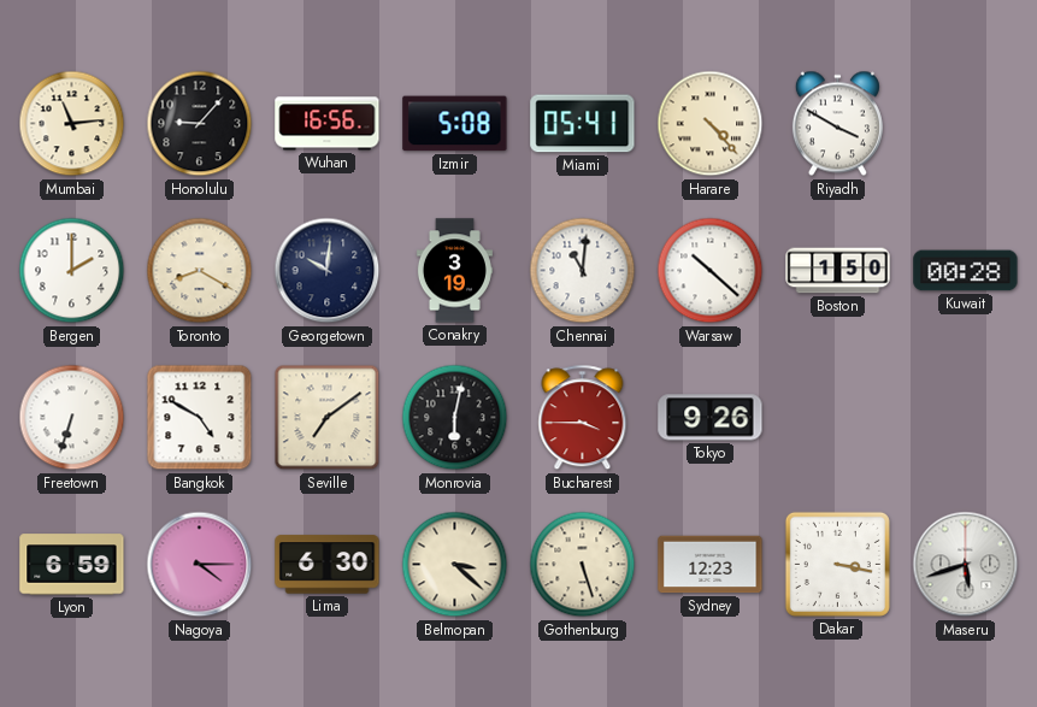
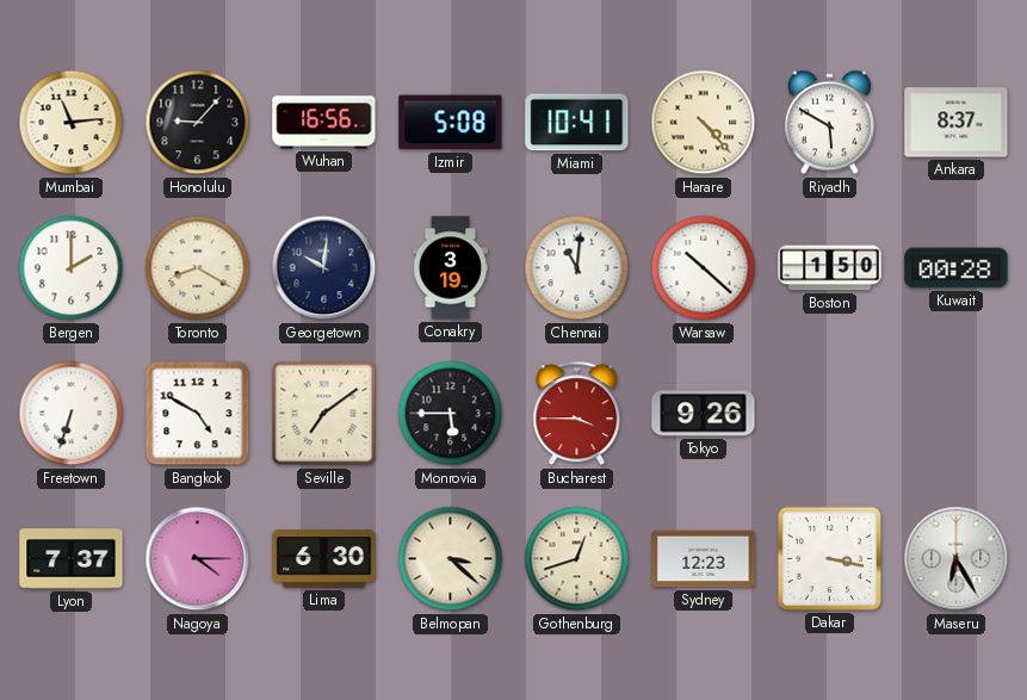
Miami: 05:41 -> 10:41 (577, 123)
Riyadh: 3:50 -> 5:50 (829, 123)
Ankara: none -> 8:37 (957, 123)
Monrovia: 6:02 -> 5:45 (451, 414)
Lyon: 6:59 -> 7:37 (72, 559)
Gothenburg: 5:27 -> 12:42 (577, 559)
Maseru: 5:42 -> 6:25 (957, 559)
